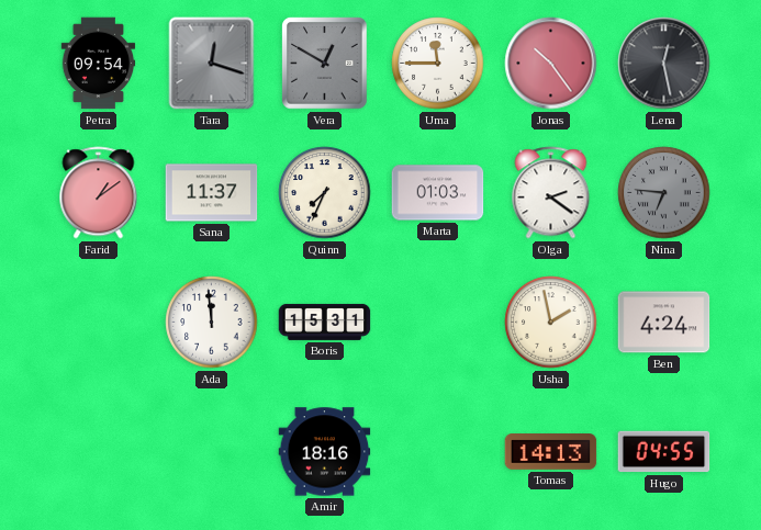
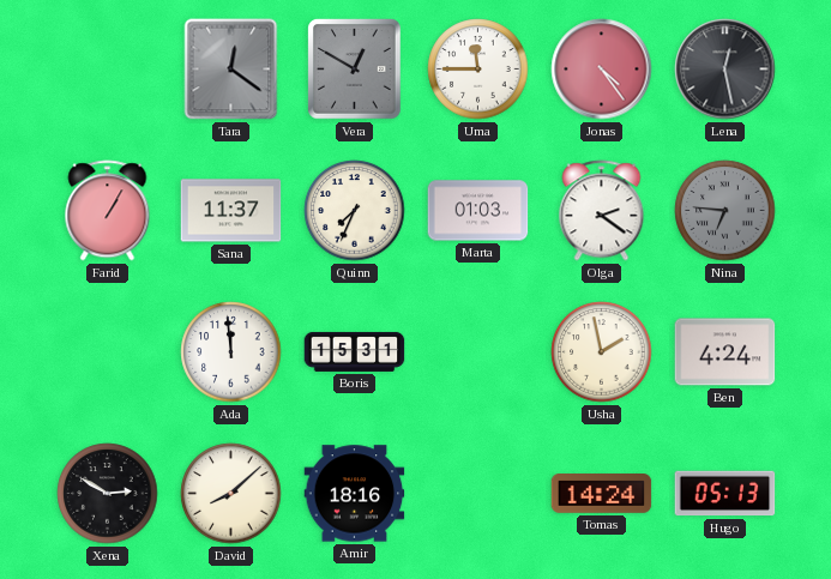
Petra: 09:54 -> none (99, 64)
Tara: 12:18 -> 12:21 (231, 70)
Jonas: 10:24 -> 4:24 (602, 70)
Farid: 1:09 -> 1:05 (108, 211)
Xena: none -> 2:50 (108, 494)
David: none -> 8:08 (231, 494)
Tomas: 14:13 -> 14:24 (602, 494)
Hugo: 04:55 -> 05:13 (725, 494)
